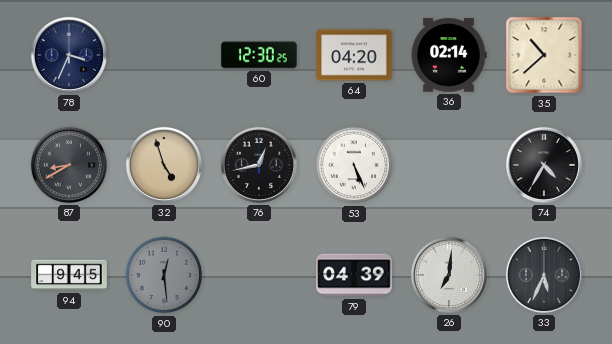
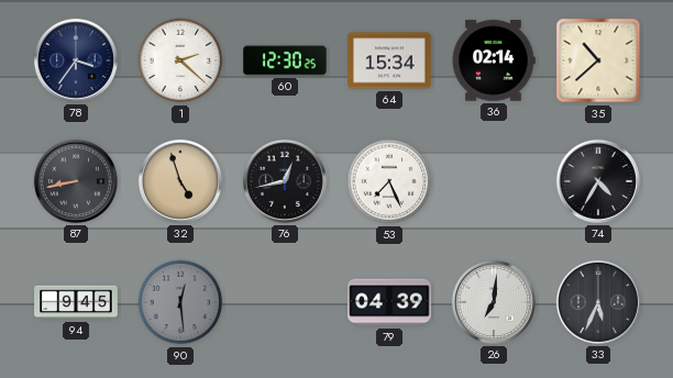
78: 3:34 -> 3:36 (76, 60)
1: none -> 2:22 (180, 60)
64: 04:20 -> 15:34 (389, 60)
87: 8:40 -> 8:43 (76, 181)
53: 5:26 -> 7:26 (389, 181)
